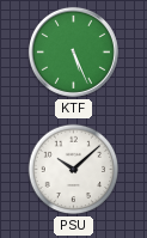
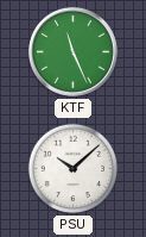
KTF: 5:26 -> 11:26 (72, 51)
